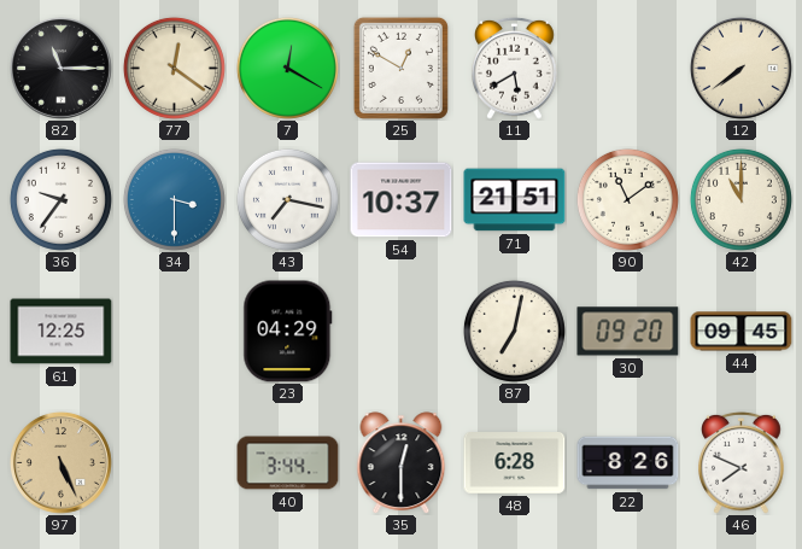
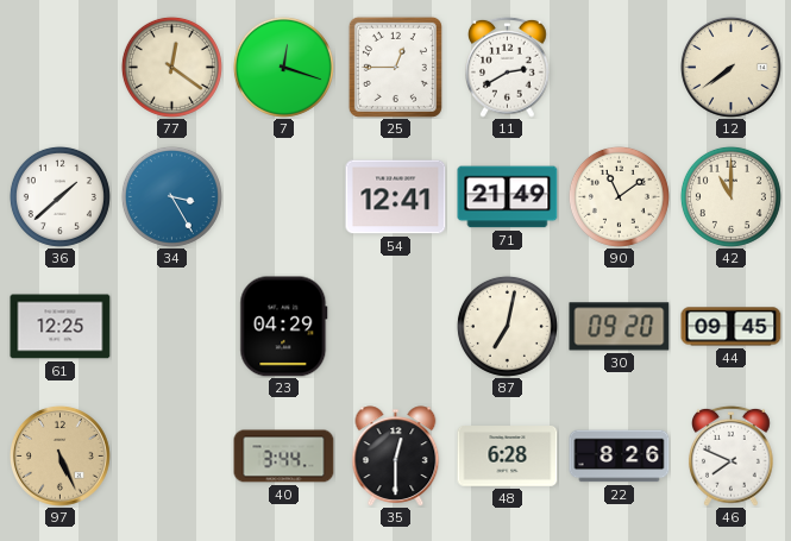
82: 11:15 -> none (60, 68)
7: 12:20 -> 12:18 (283, 67)
25: 12:50 -> 12:45 (395, 67)
11: 5:40 -> 2:40 (508, 67)
36: 9:36 -> 1:38 (59, 196)
34: 3:30 -> 3:25 (171, 196)
43: 7:17 -> none (287, 199)
54: 10:37 -> 12:41 (396, 197)
71: 21:51 -> 21:49 (508, 197)
